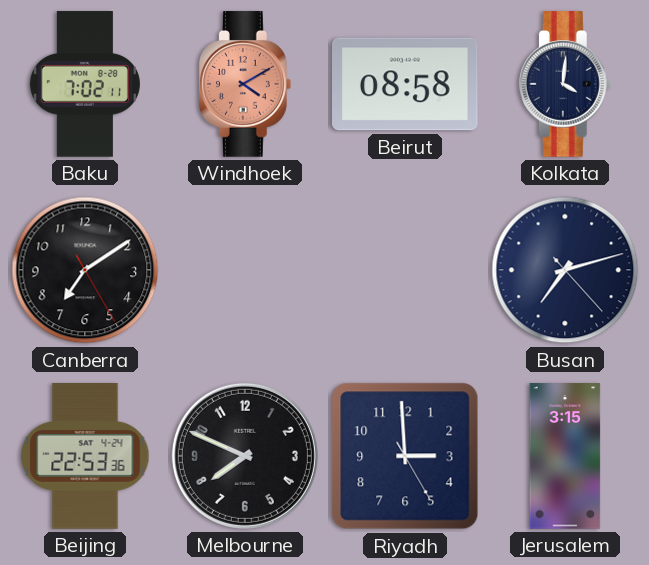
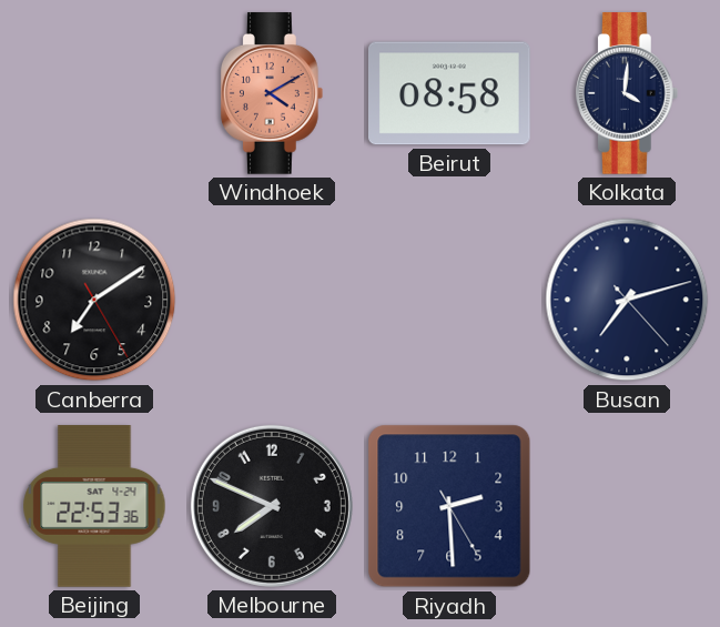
Baku: 7:02 -> none (85, 84)
Riyadh: 2:59 -> 2:29 (449, 506)
Jerusalem: 3:15 -> none (565, 456)
